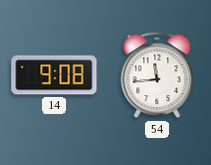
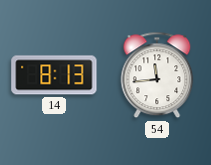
14: 9:08 -> 8:13 (54, 75)
